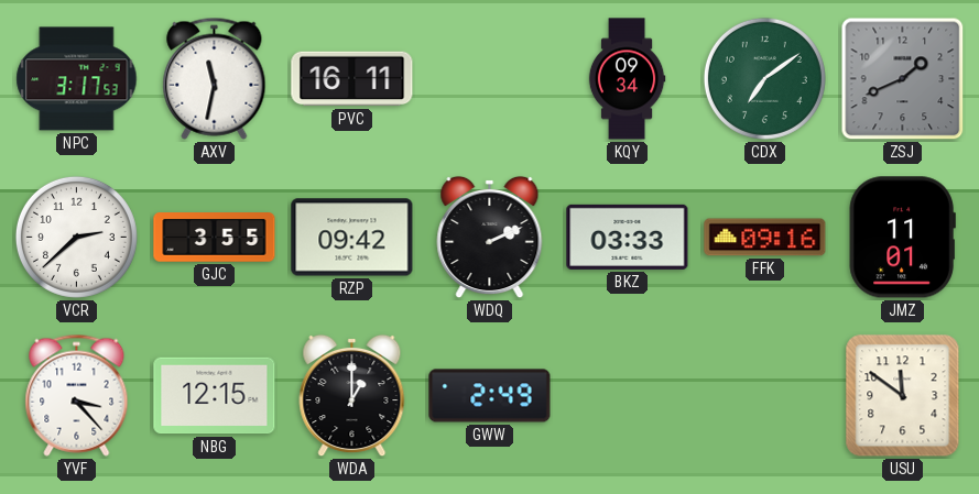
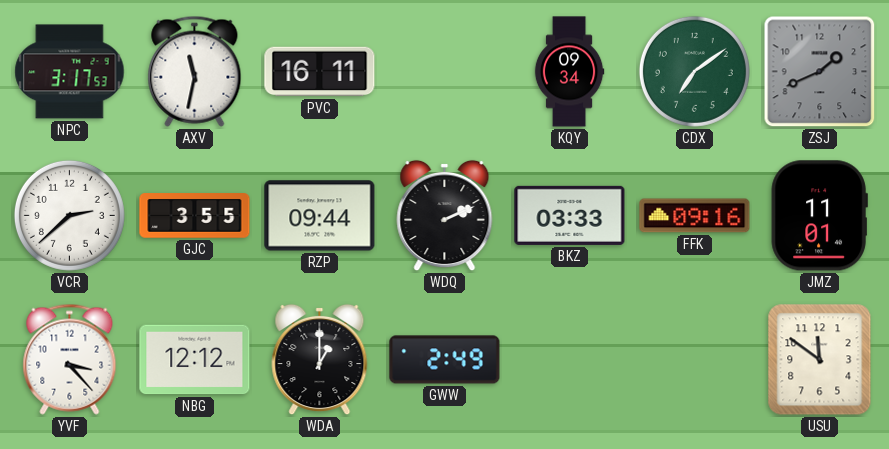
RZP: 09:42 -> 09:44 (320, 216)
NBG: 12:15 -> 12:12 (195, 360)
